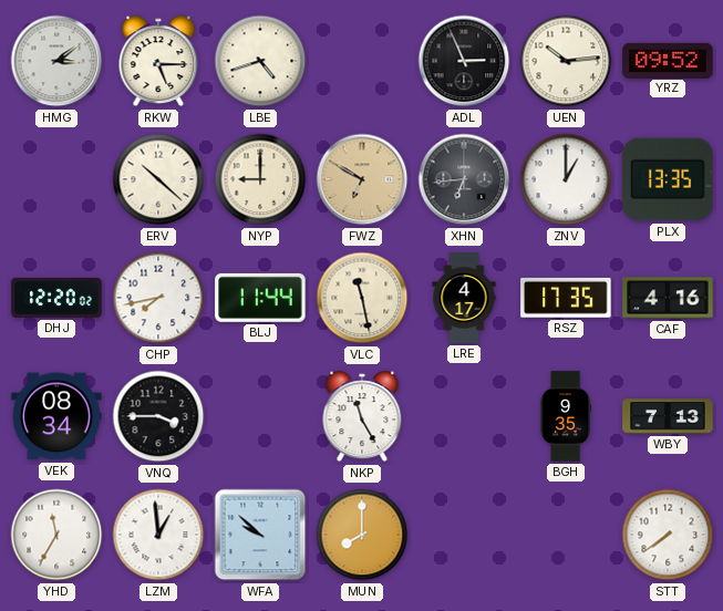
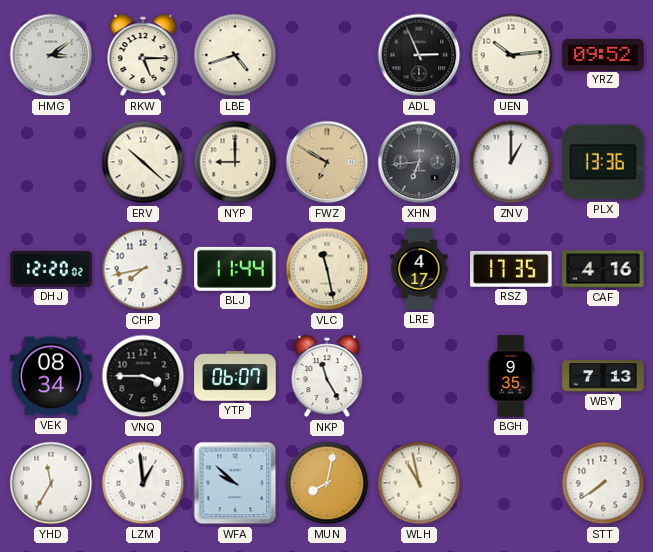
PLX: 13:35 -> 13:36 (603, 162)
YTP: none -> 06:07 (235, 376)
MUN: 8:00 -> 8:02 (327, 483)
WLH: none -> 10:58 (419, 483)
